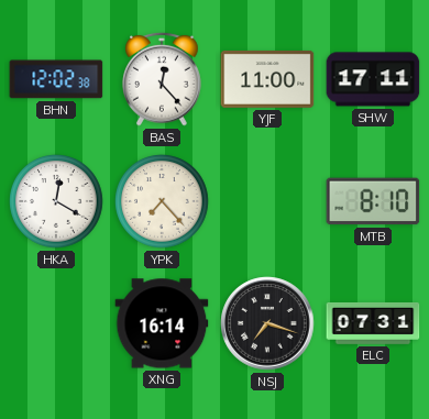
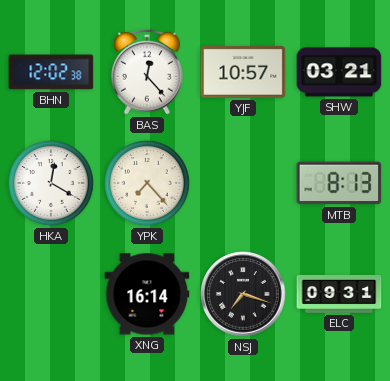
YJF: 11:00 -> 10:57 (243, 72)
SHW: 17:11 -> 03:21 (339, 72)
MTB: 8:10 -> 8:13 (339, 183)
ELC: 07:31 -> 09:31 (339, 294)
